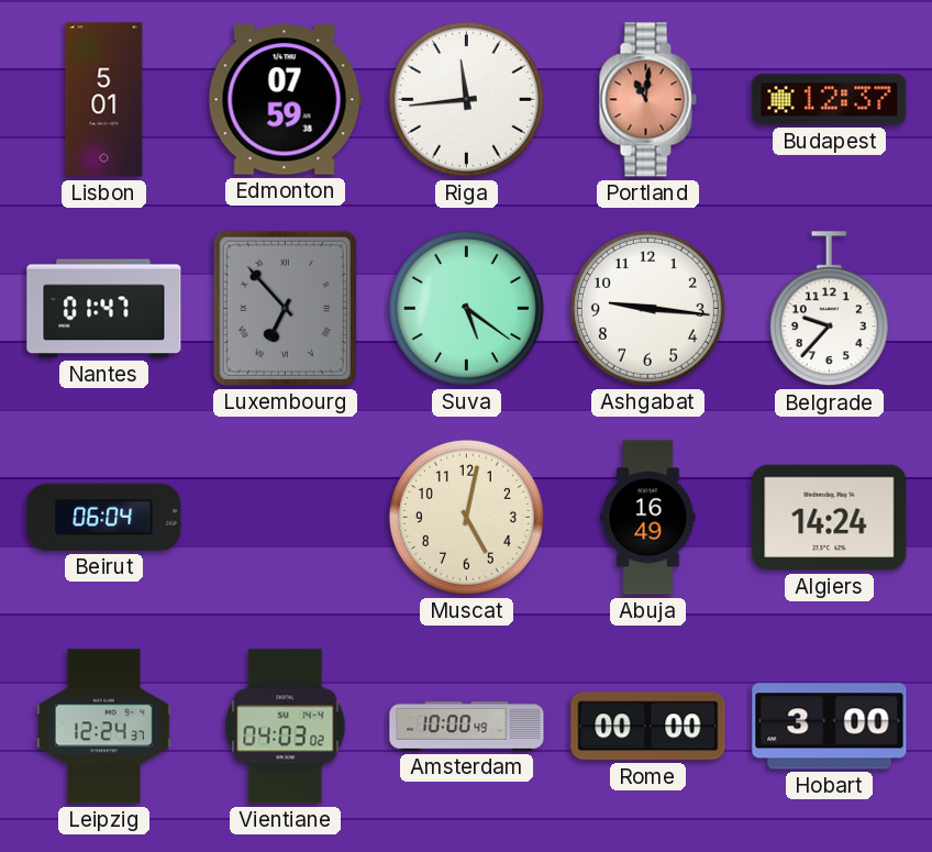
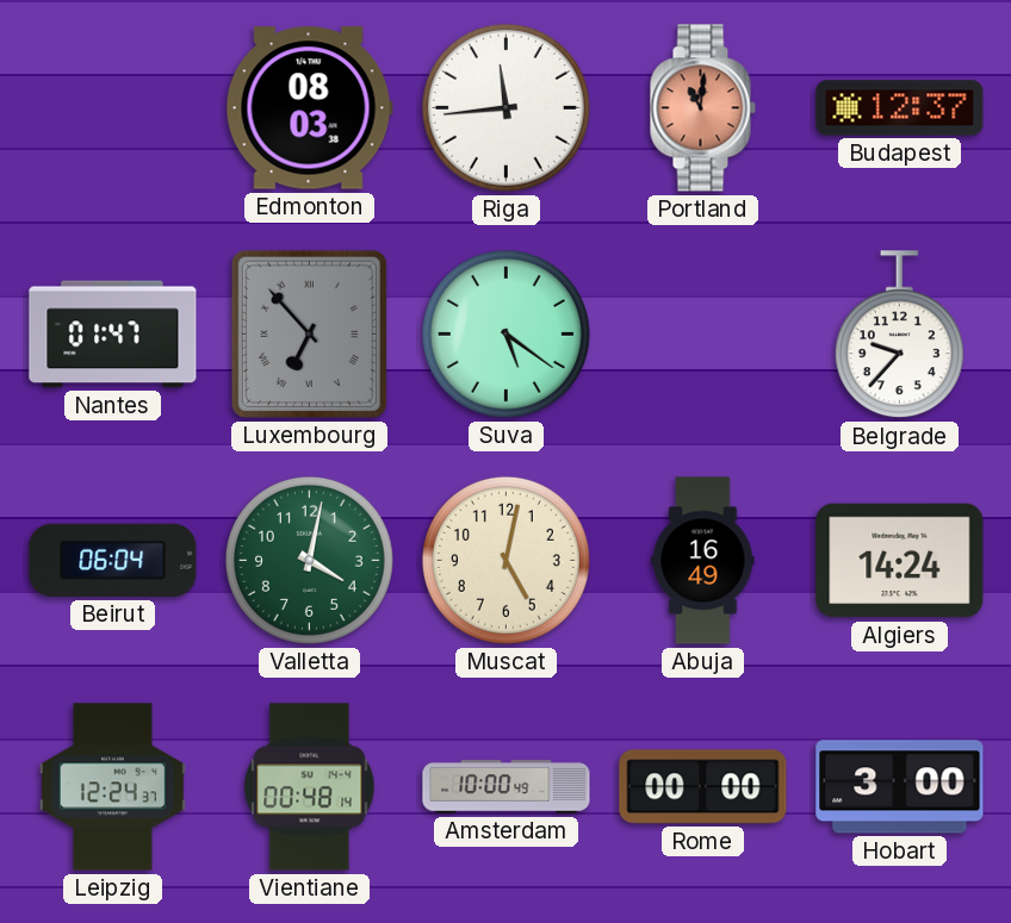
Lisbon: 5:01 -> none (104, 100)
Edmonton: 07:59 -> 08:03 (309, 108)
Ashgabat: 9:16 -> none (647, 308)
Valletta: none -> 4:02 (309, 560)
Vientiane: 04:03 -> 00:48 (310, 787)
